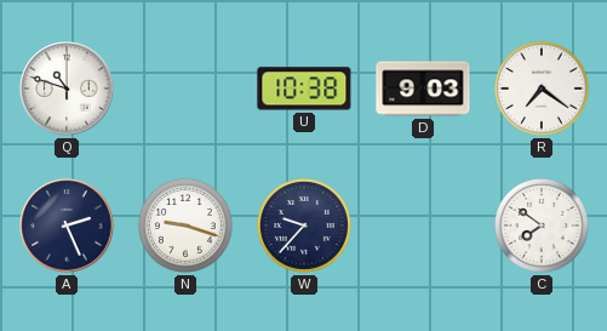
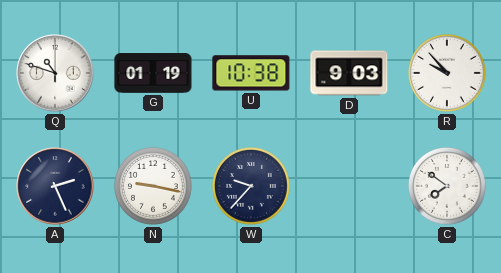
G: none -> 01:19 (153, 73)
R: 7:21 -> 9:53 (447, 73)
N: 9:18 -> 9:17 (153, 186)
